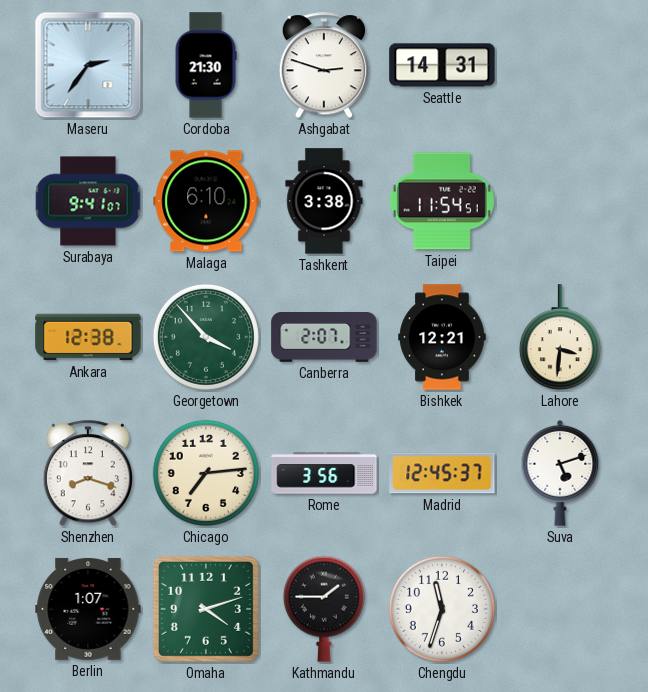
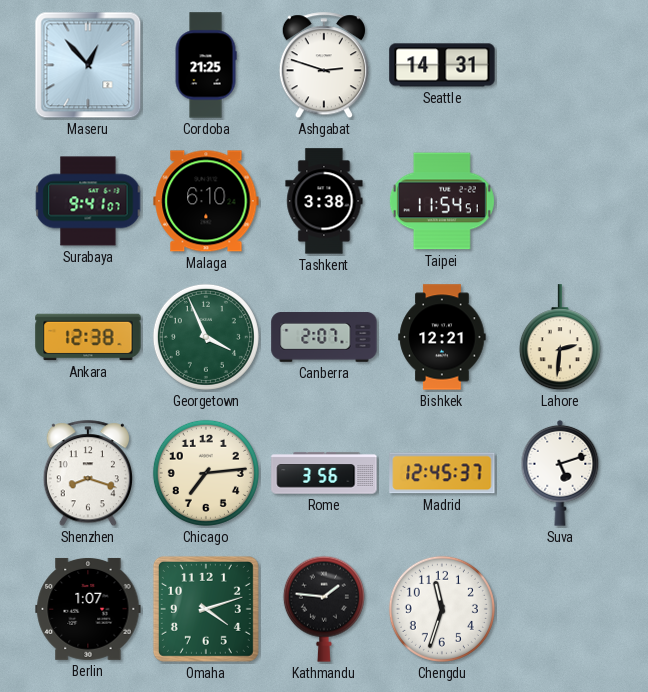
Maseru: 2:36 -> 12:53 (88, 65)
Cordoba: 21:30 -> 21:25 (206, 65)
Georgetown: 3:53 -> 3:56 (206, 337)
Lahore: 3:31 -> 2:31 (560, 338)
Kathmandu: 1:45 -> 1:46 (324, 609)
